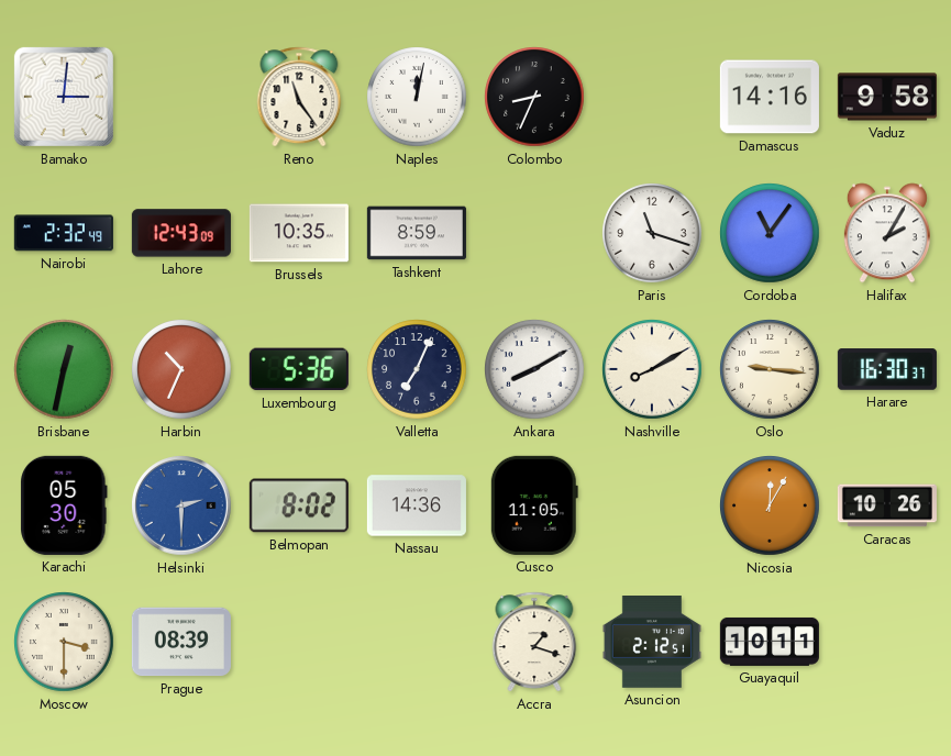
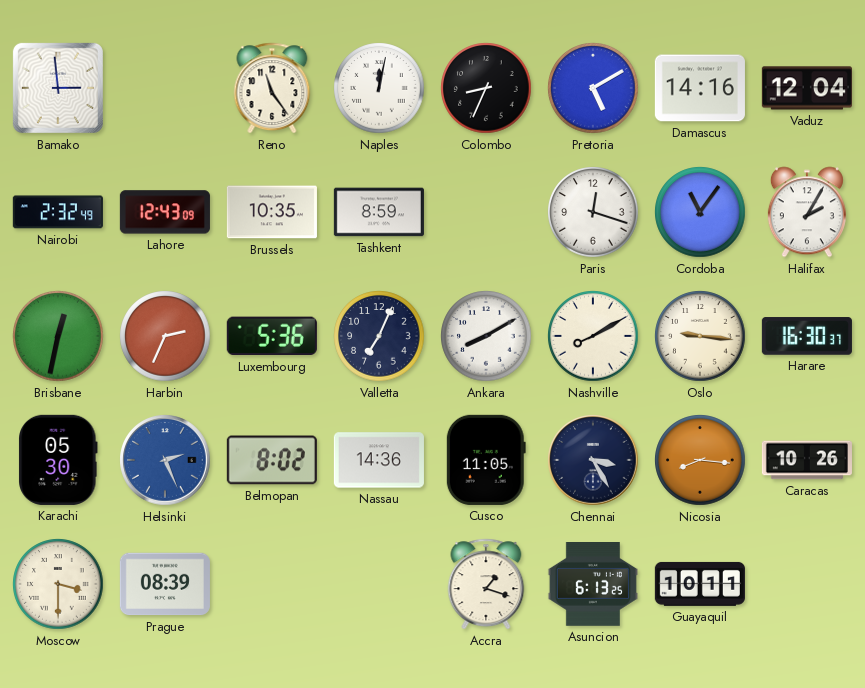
Bamako: 3:01 -> 2:59 (58, 88)
Pretoria: none -> 5:10 (593, 88)
Vaduz: 9:58 -> 12:04 (807, 88)
Paris: 11:18 -> 12:18 (593, 212)
Harbin: 10:34 -> 2:34 (165, 336)
Helsinki: 2:30 -> 2:26 (165, 460)
Chennai: none -> 3:25 (593, 460)
Nicosia: 12:05 -> 8:16 (700, 460)
Asuncion: 2:12 -> 6:13 (593, 585)
